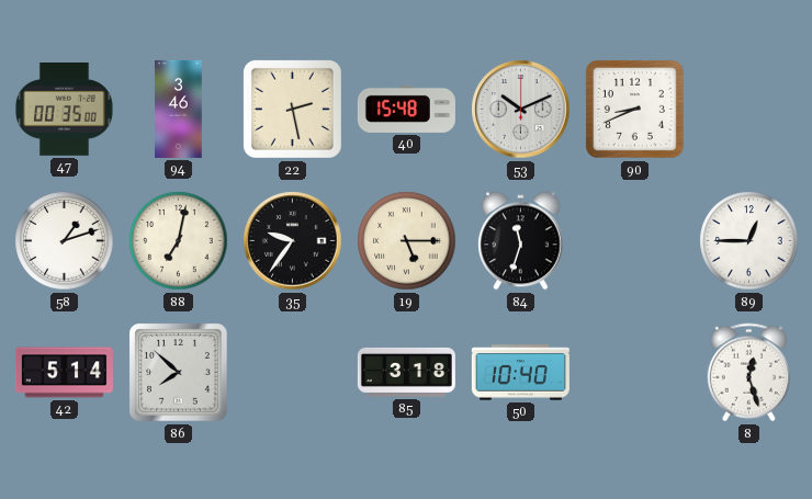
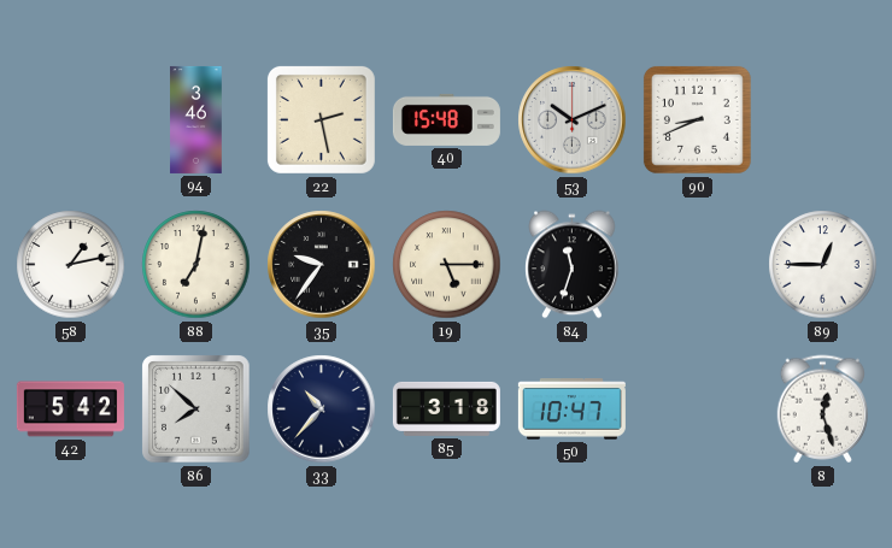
47: 00:35 -> none (64, 110)
58: 1:12 -> 1:13 (71, 265)
42: 5:14 -> 5:42 (70, 409)
33: none -> 10:37 (322, 409)
50: 10:40 -> 10:47 (571, 409)
